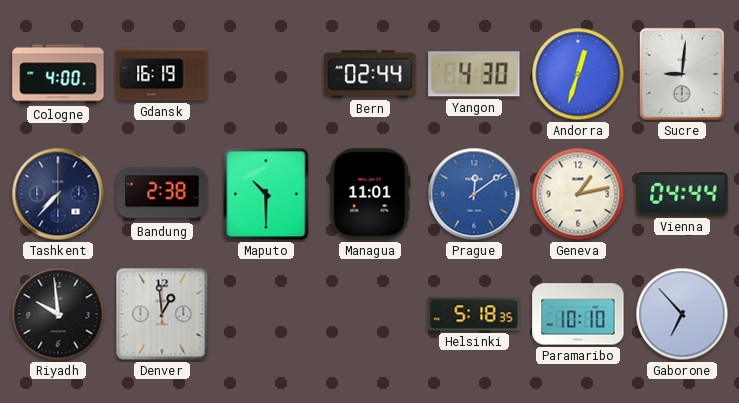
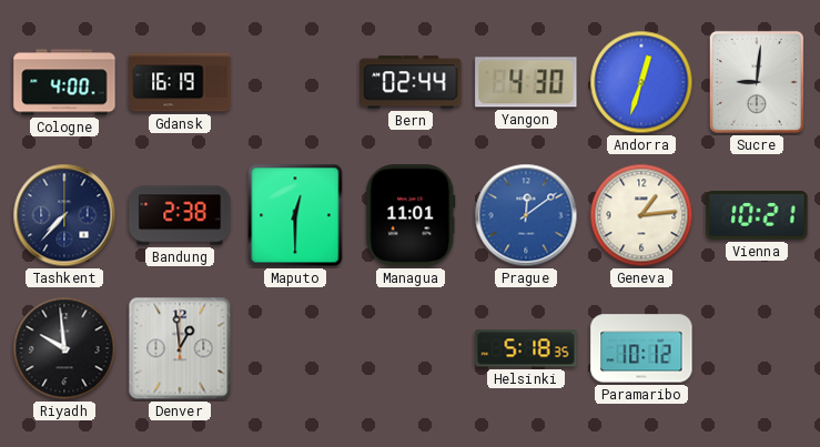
Maputo: 10:30 -> 12:30 (295, 215)
Geneva: 1:13 -> 1:14 (641, 215)
Vienna: 04:44 -> 10:21 (757, 215)
Paramaribo: 10:10 -> 10:12 (641, 348)
Gaborone: 6:53 -> none (682, 314)
